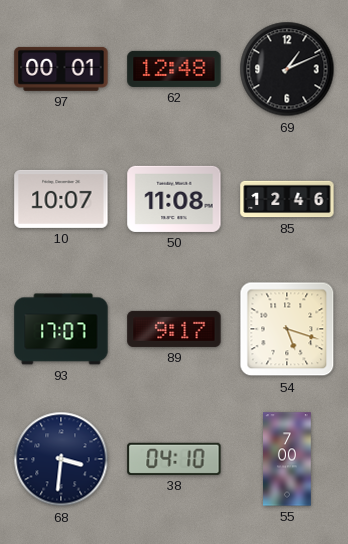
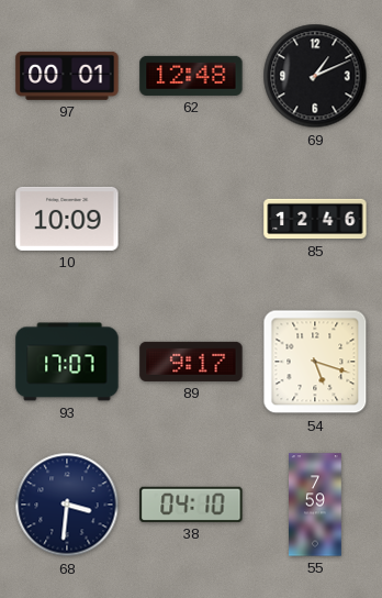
10: 10:07 -> 10:09 (67, 219)
50: 11:08 -> none (174, 199)
55: 7:00 -> 7:59 (316, 505)
